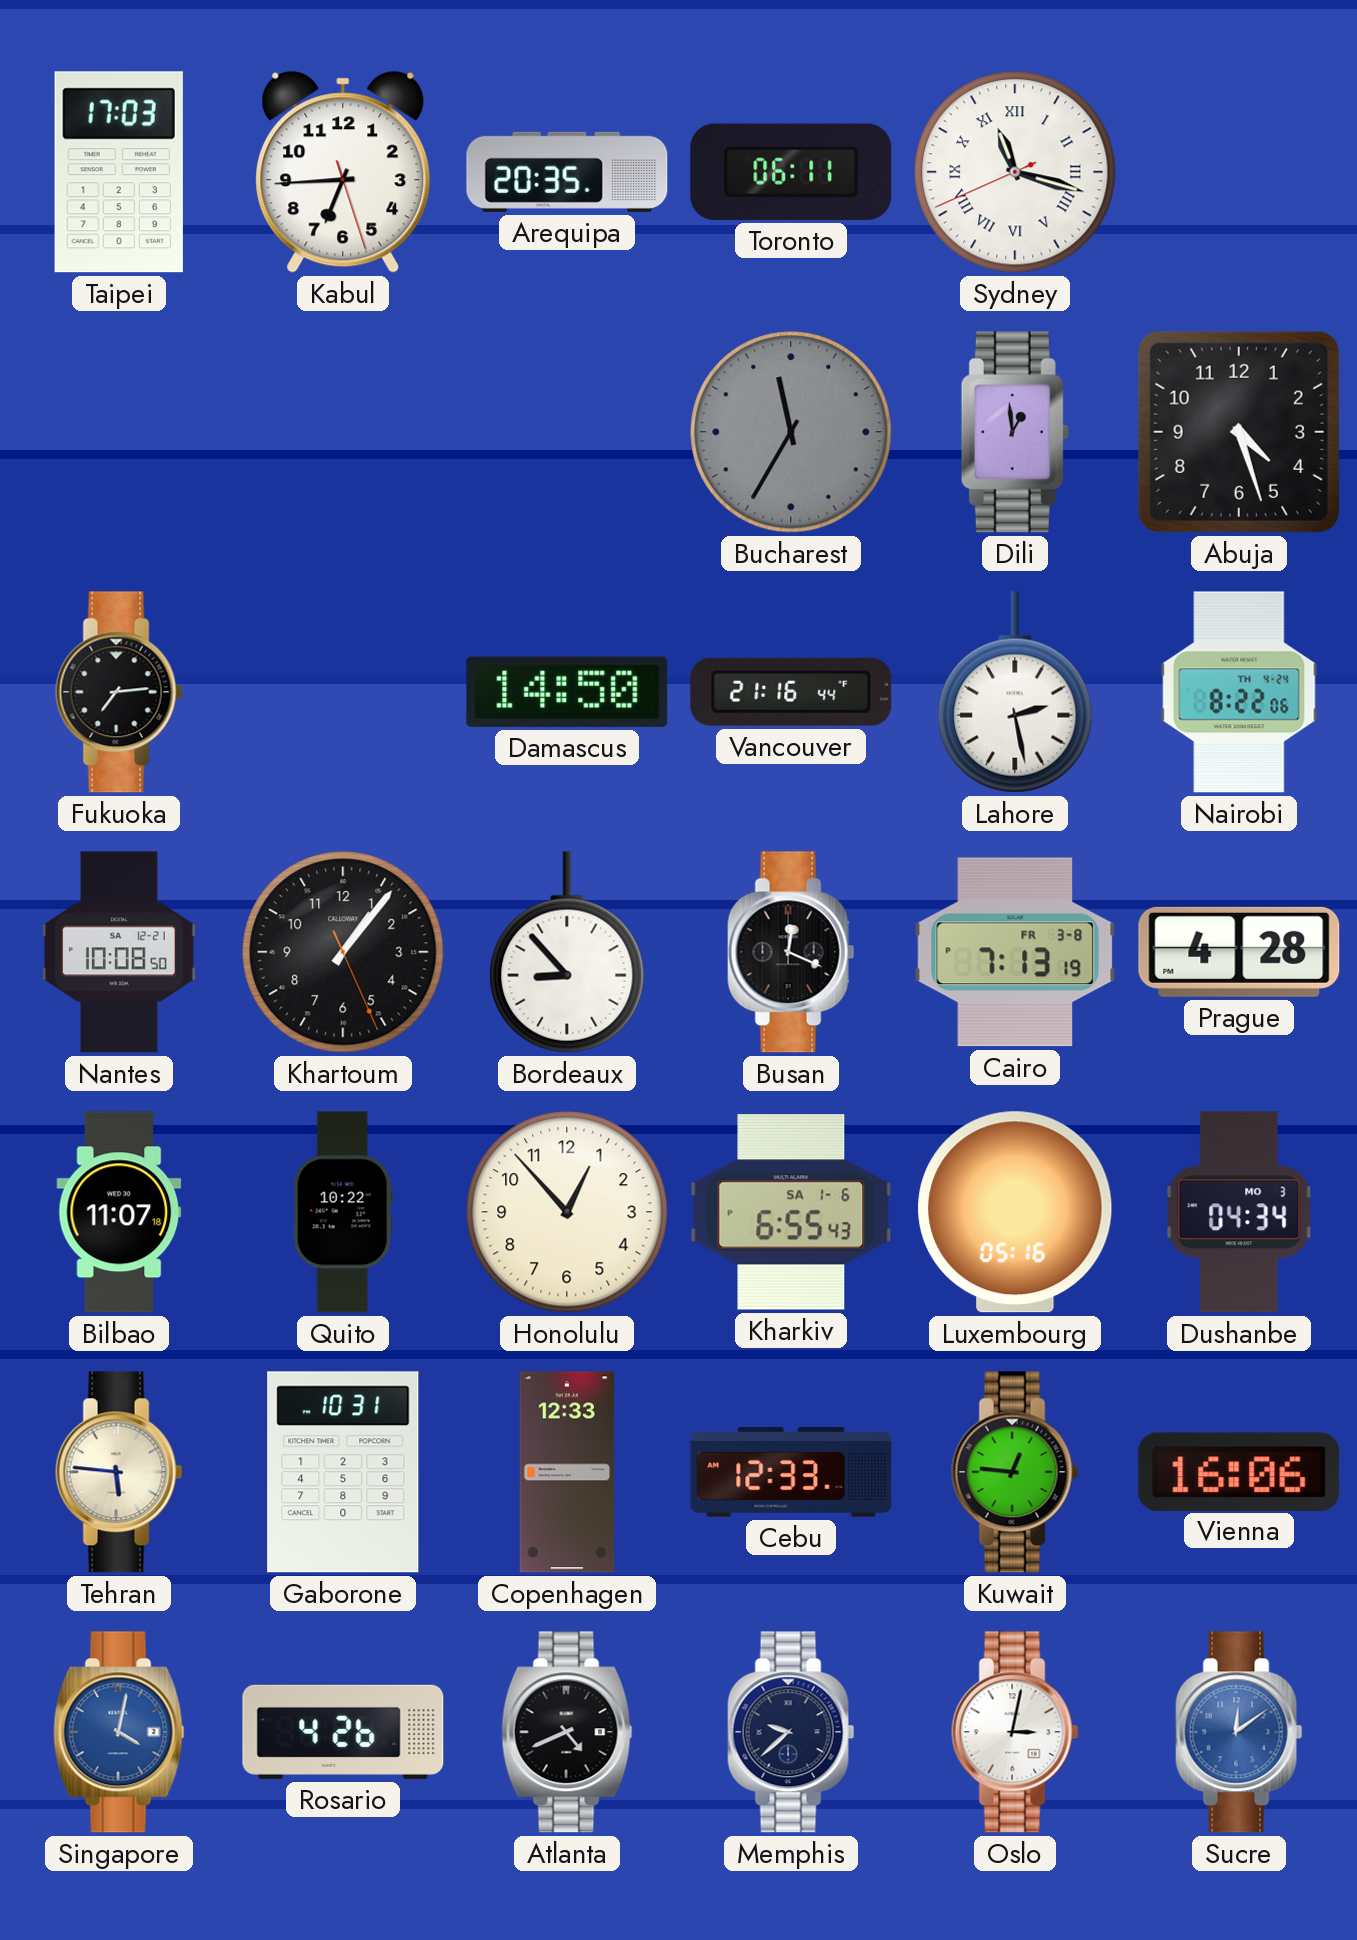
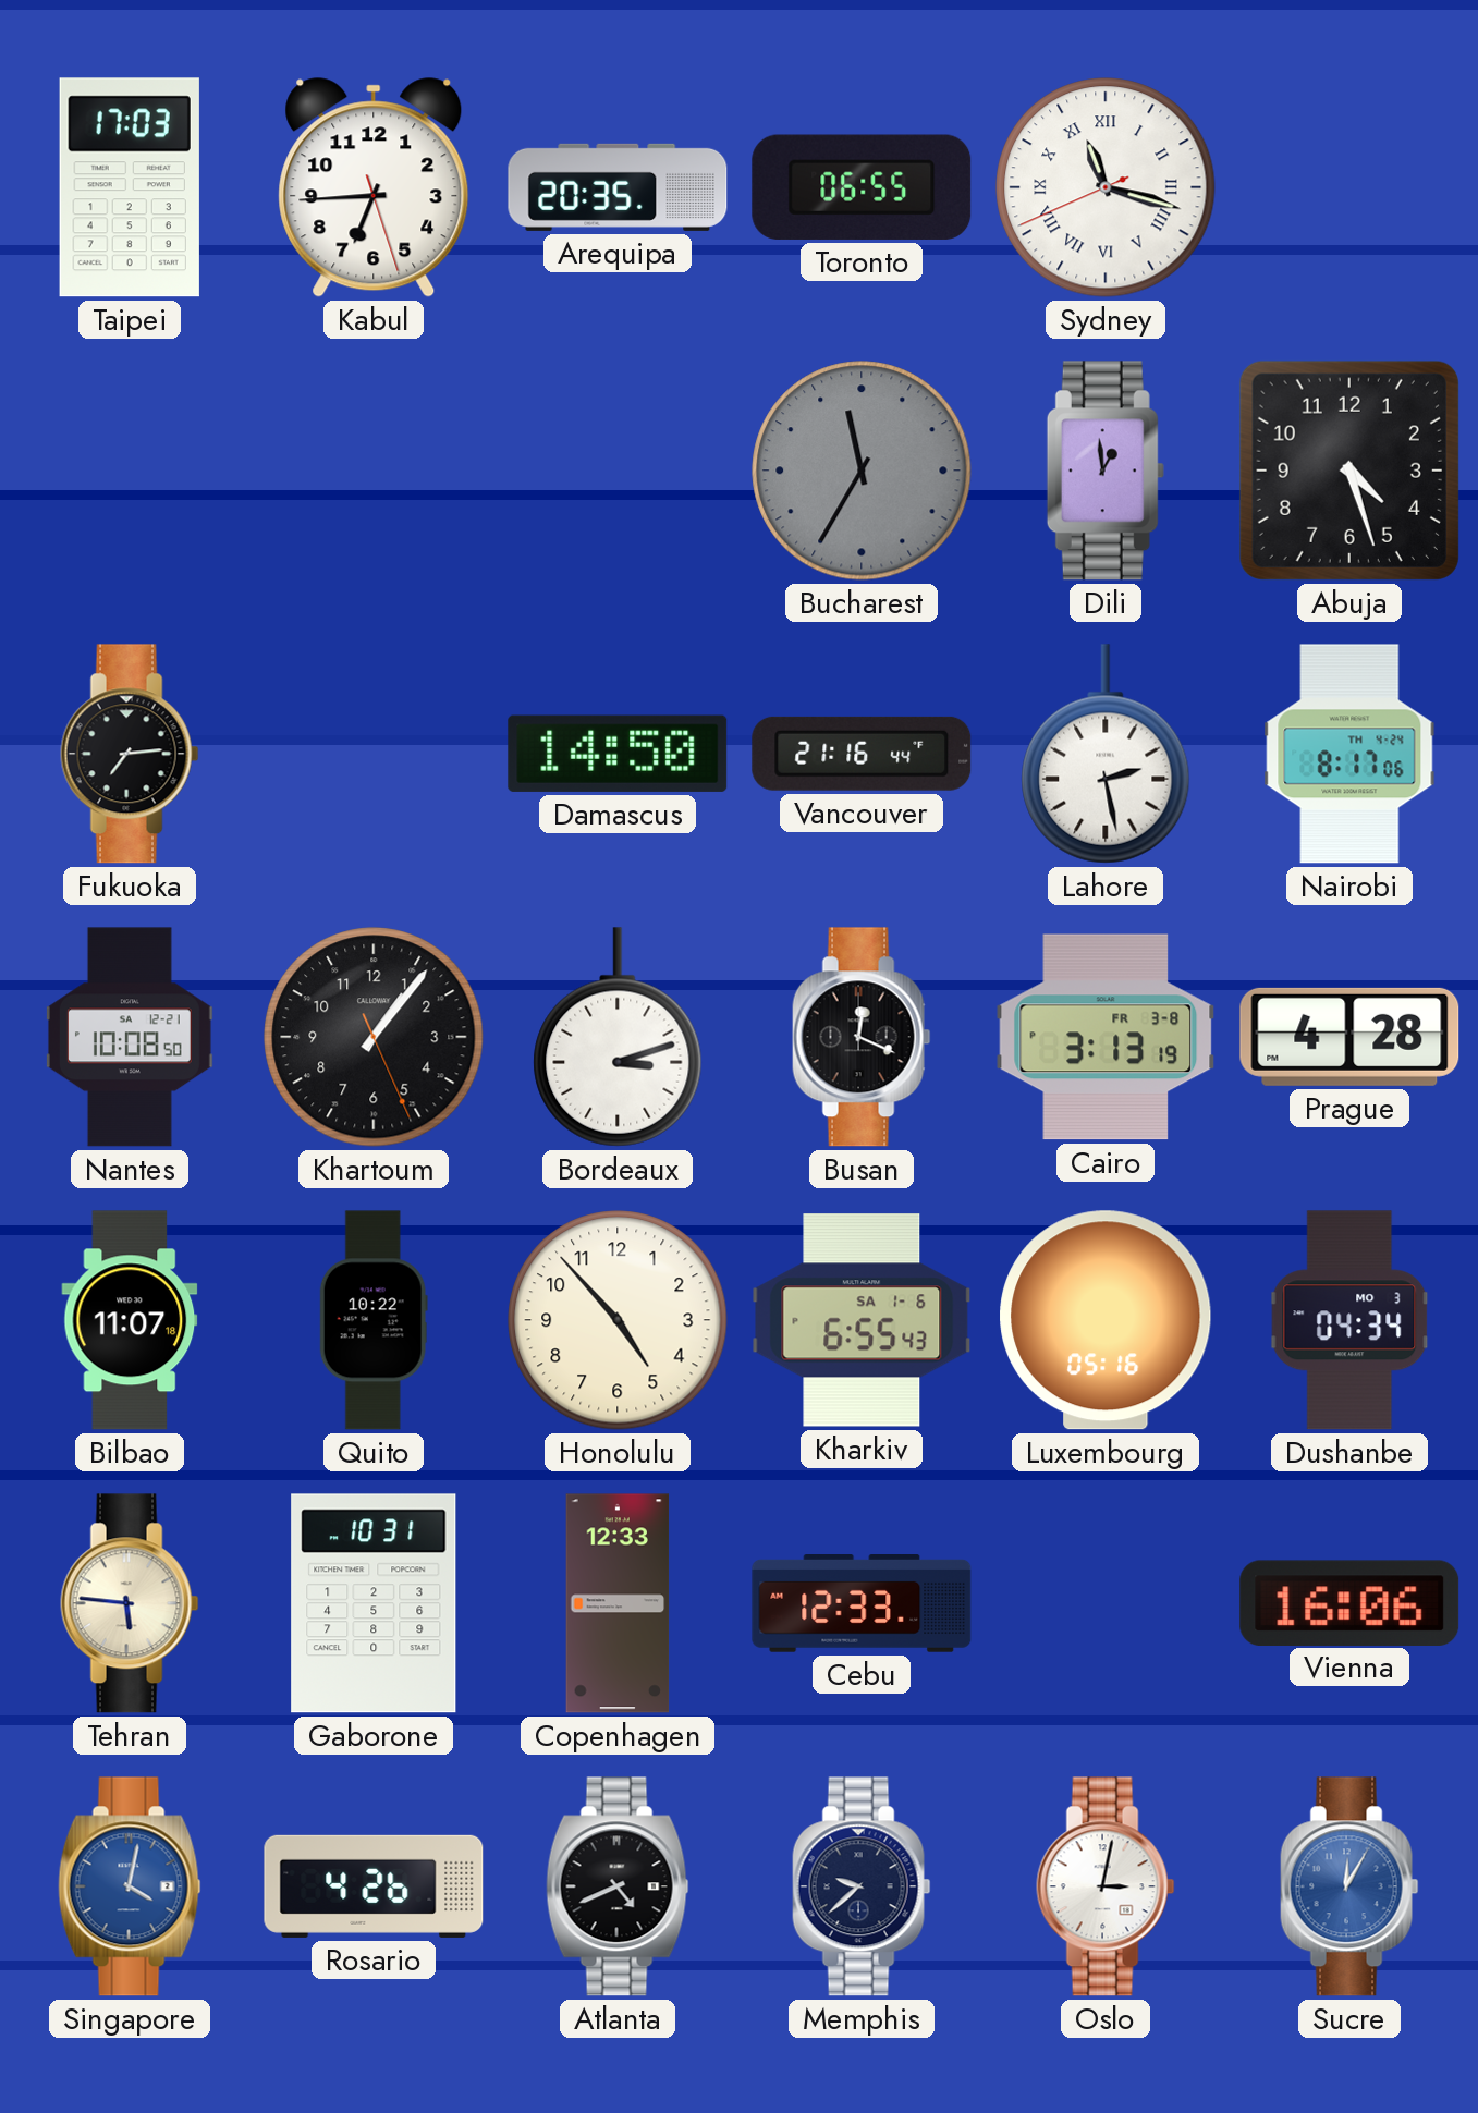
Toronto: 06:11 -> 06:55 (862, 187)
Nairobi: 8:22 -> 8:17 (1349, 754)
Bordeaux: 8:53 -> 3:12 (618, 1037)
Cairo: 7:13 -> 3:13 (1106, 1037)
Honolulu: 12:53 -> 4:53 (618, 1320)
Kuwait: 12:46 -> none (1015, 1472)
Sucre: 12:09 -> 12:05 (1349, 1886)
